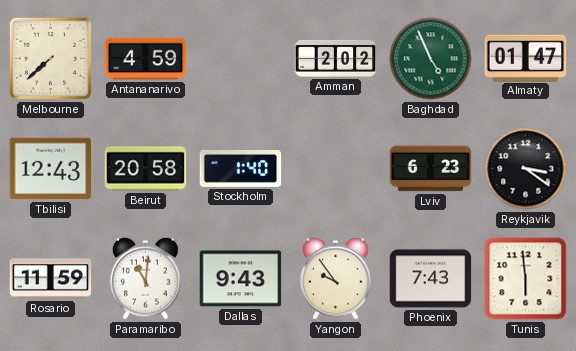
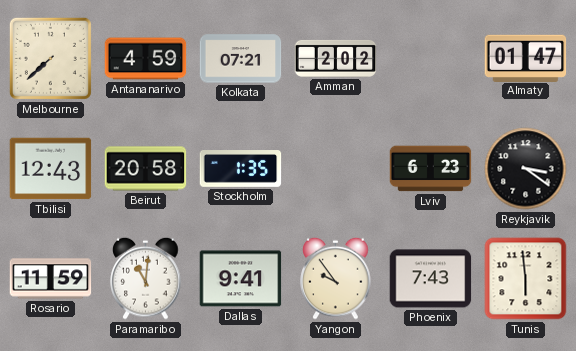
Kolkata: none -> 07:21 (241, 59)
Baghdad: 4:56 -> none (431, 59)
Stockholm: 1:40 -> 1:35 (241, 169)
Dallas: 9:43 -> 9:41 (241, 279)
